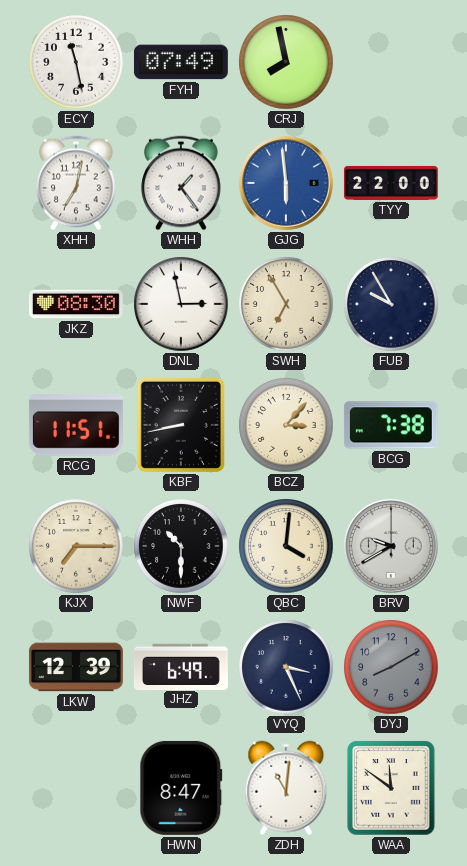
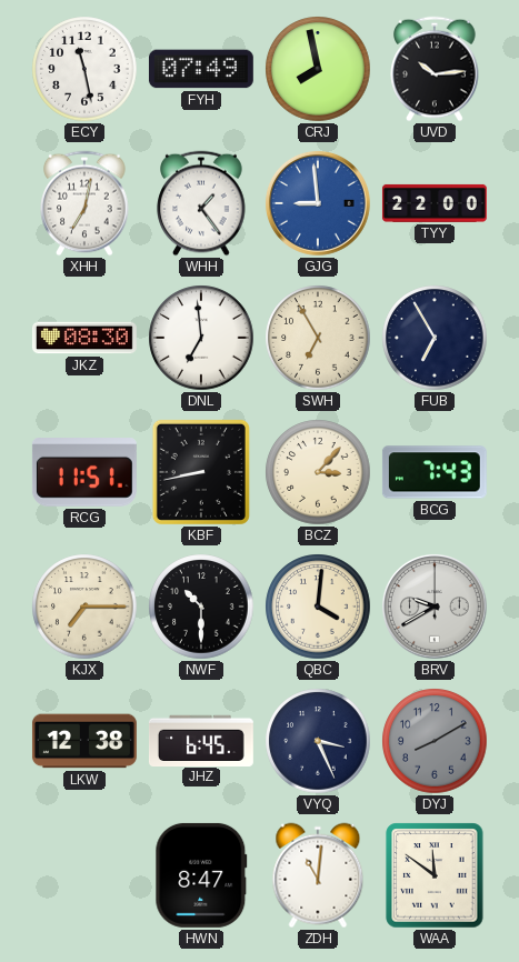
UVD: none -> 10:14 (435, 69)
GJG: 5:59 -> 8:59 (319, 204)
DNL: 2:58 -> 6:59 (201, 338)
FUB: 9:55 -> 6:55 (435, 338)
BCG: 7:38 -> 7:43 (435, 472)
LKW: 12:39 -> 12:38 (84, 741)
JHZ: 6:49 -> 6:45 (201, 740)
